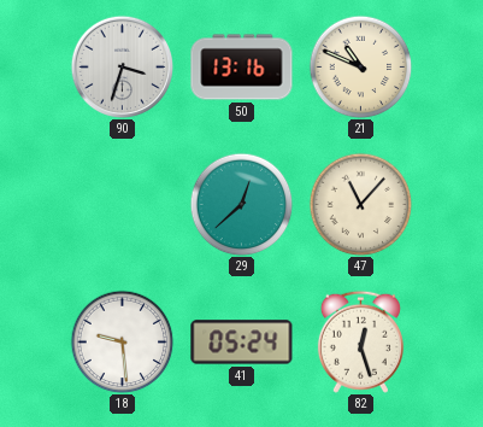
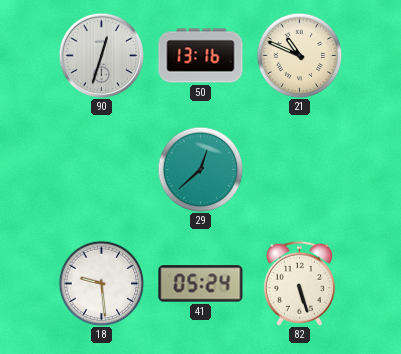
90: 3:33 -> 12:33 (101, 55)
47: 11:07 -> none (360, 204)
82: 12:27 -> 5:27 (299, 283)
